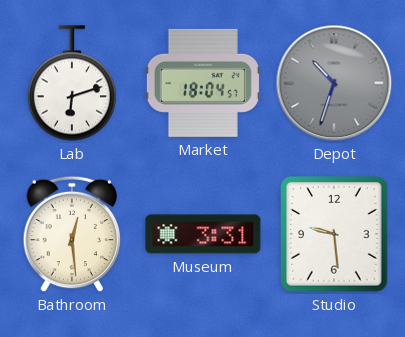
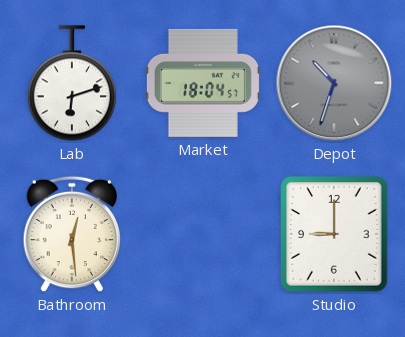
Museum: 3:31 -> none (203, 234)
Studio: 9:29 -> 9:00 (334, 234)
